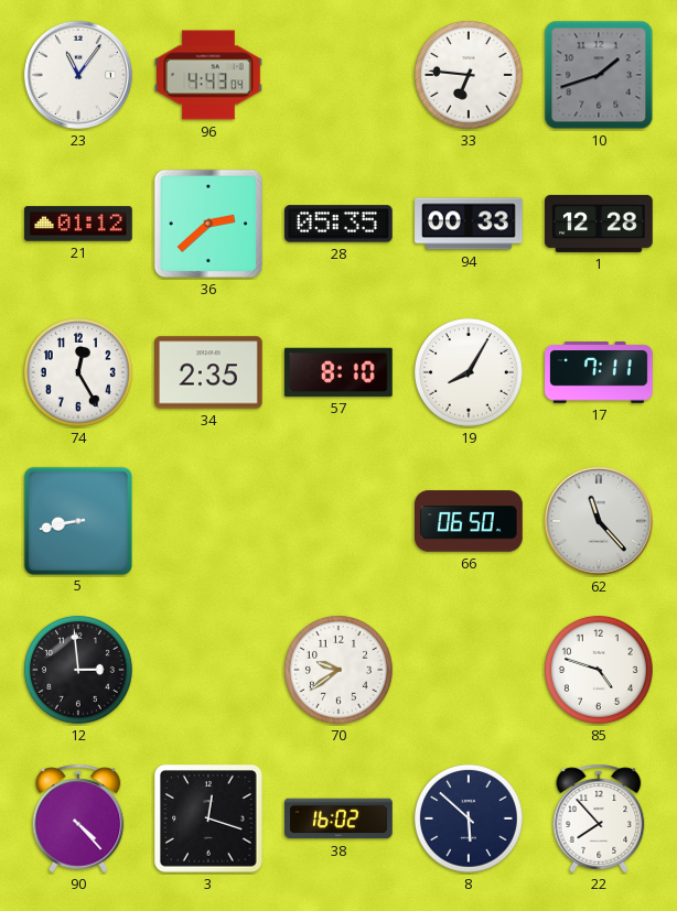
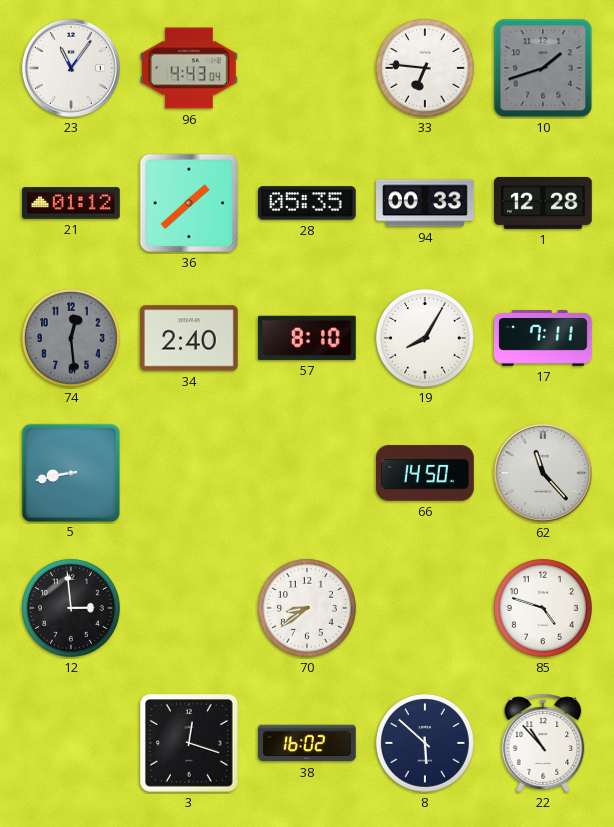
36: 2:38 -> 1:38 (189, 203)
74: 12:25 -> 12:29 (71, 338)
74 dial: white -> grey (71, 338)
34: 2:35 -> 2:40 (190, 338)
66: 06:50 -> 14:50 (425, 473)
70: 9:39 -> 8:39 (307, 608)
90: 4:23 -> none (78, 818)
22: 7:53 -> 10:53 (543, 743)
